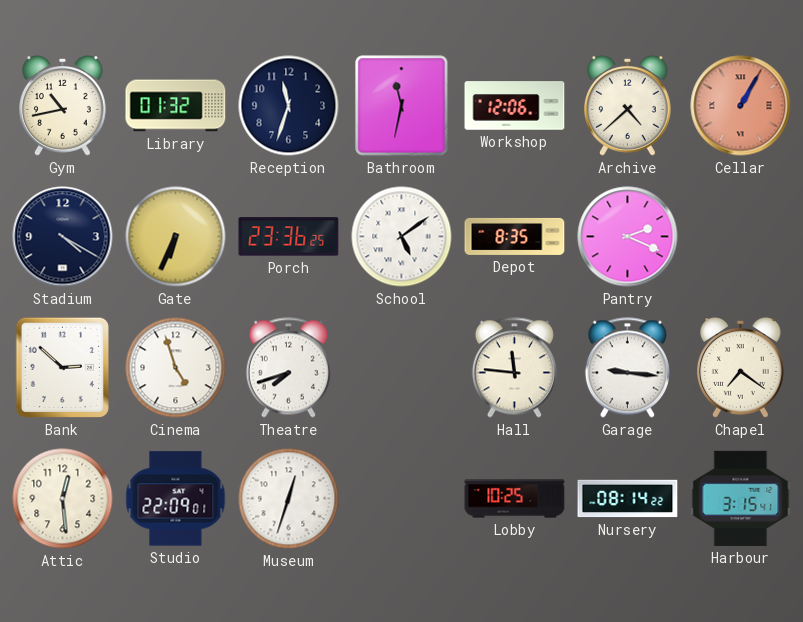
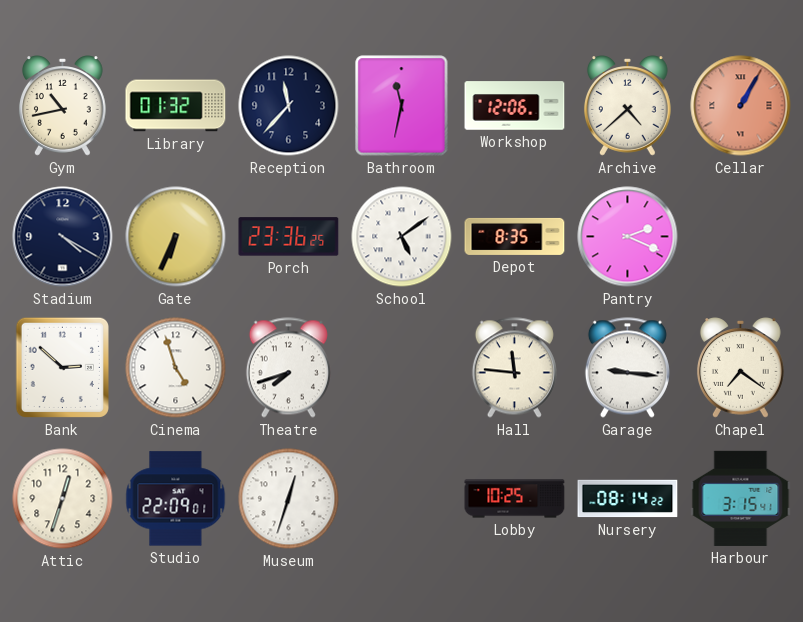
Reception: 11:33 -> 11:37 (289, 106)
Attic: 12:29 -> 12:33 (63, 499)
